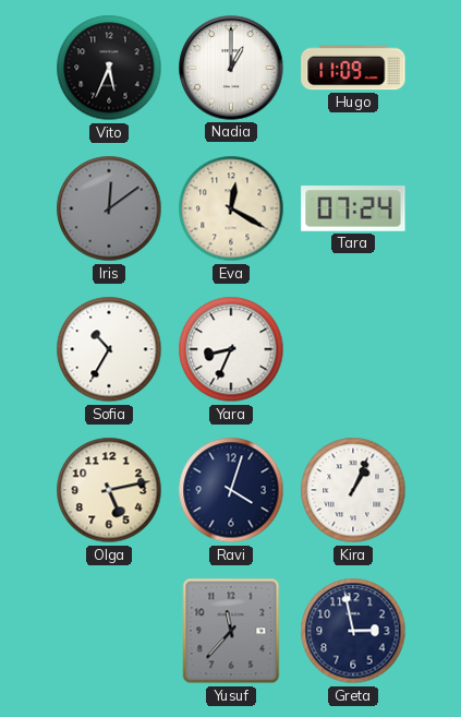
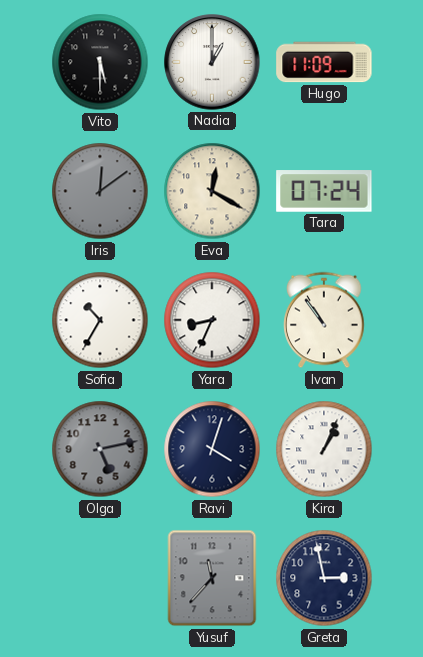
Vito: 5:34 -> 5:30 (100, 62)
Ivan: none -> 10:54 (324, 320)
Olga dial: cream -> grey (100, 449)
